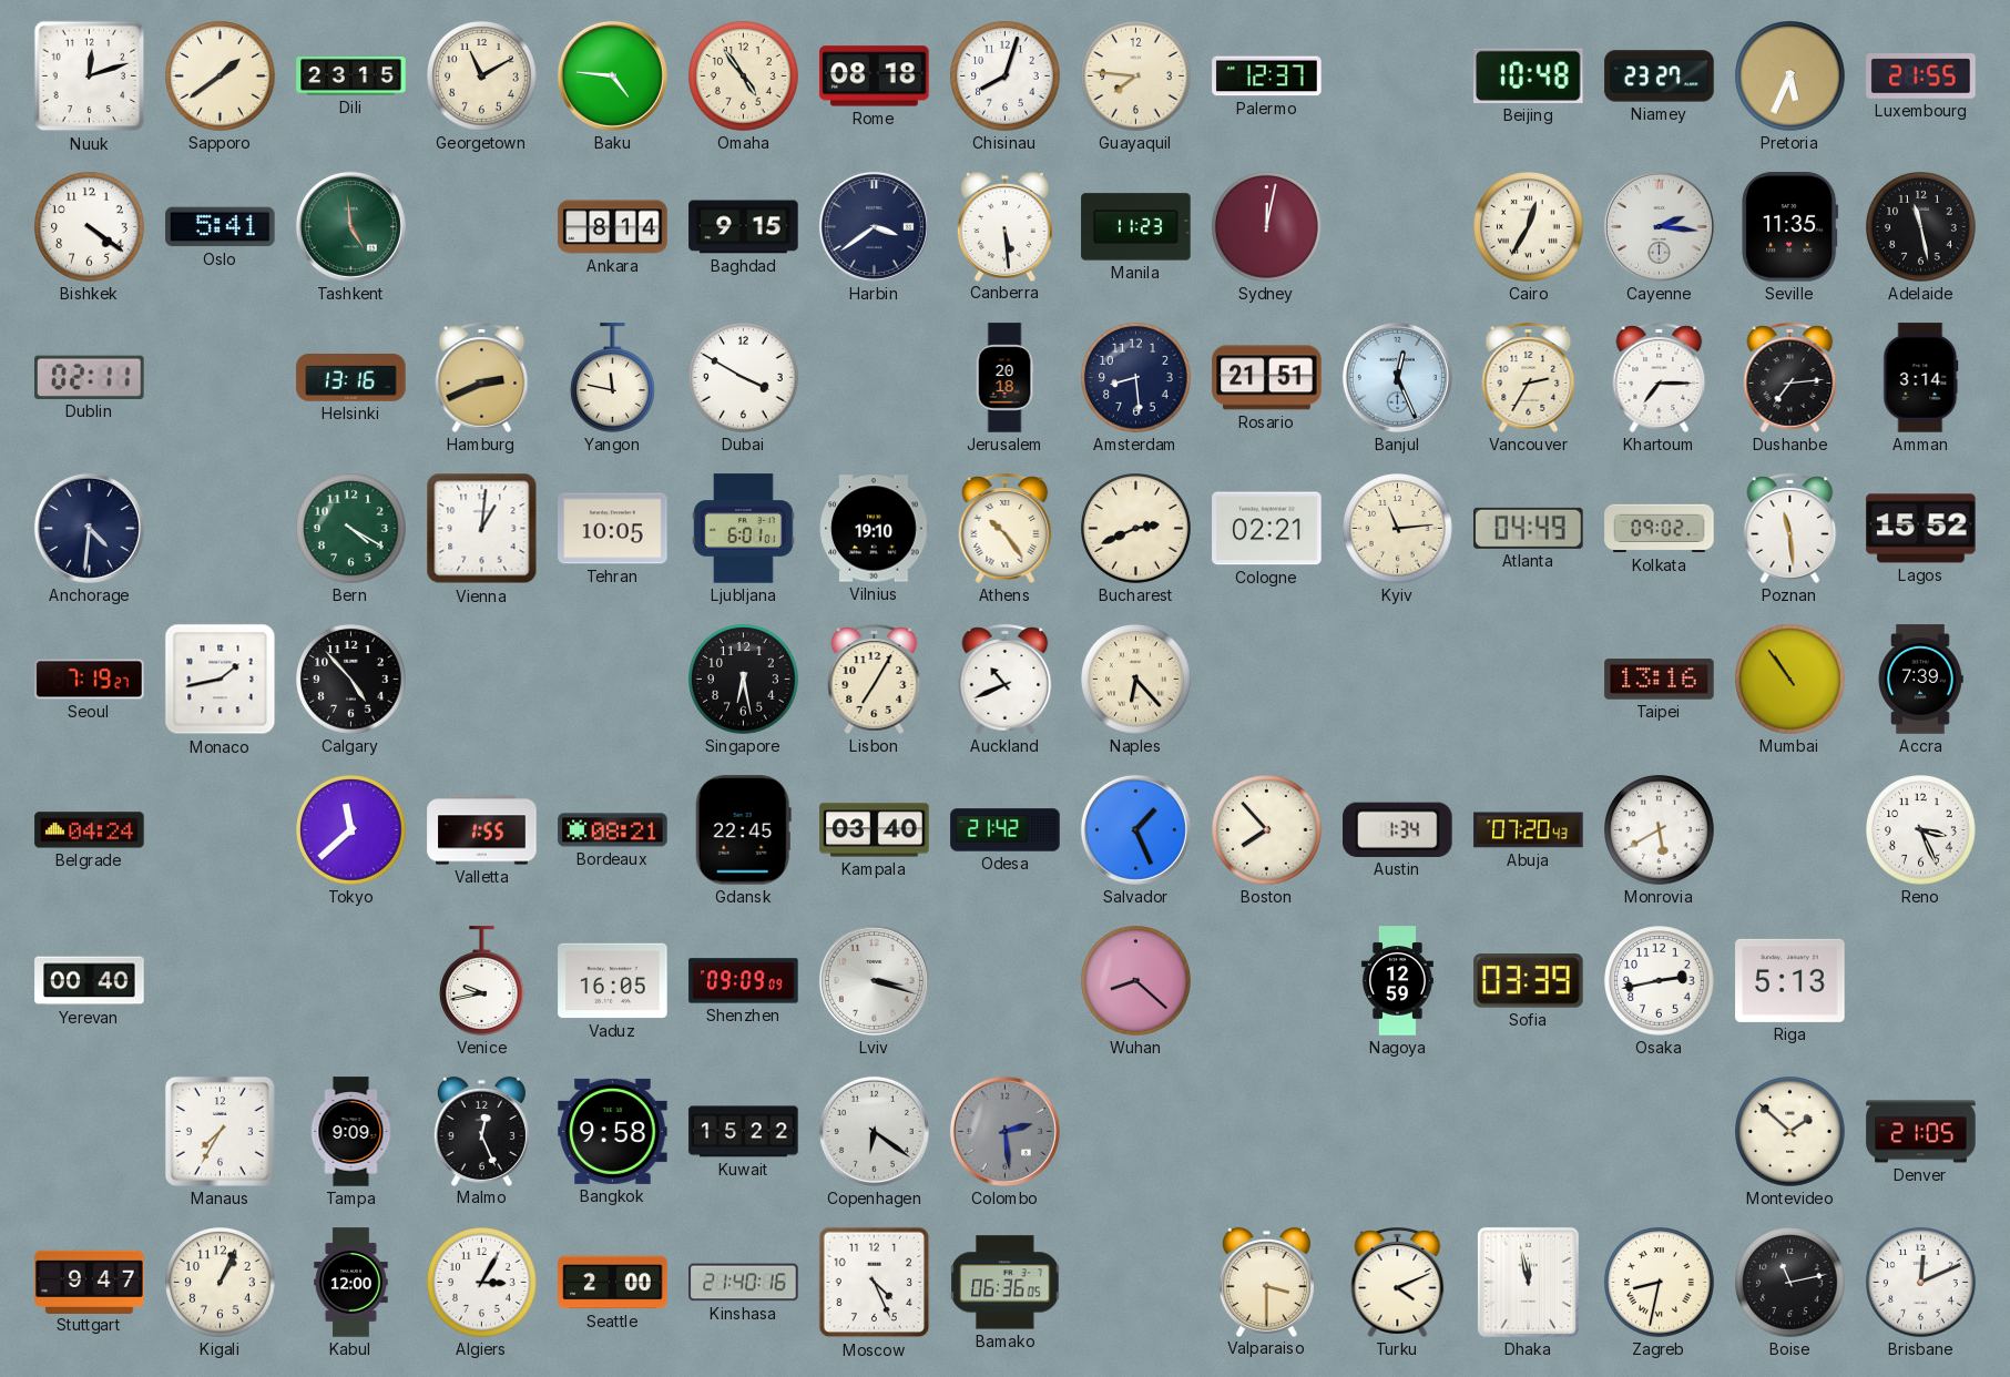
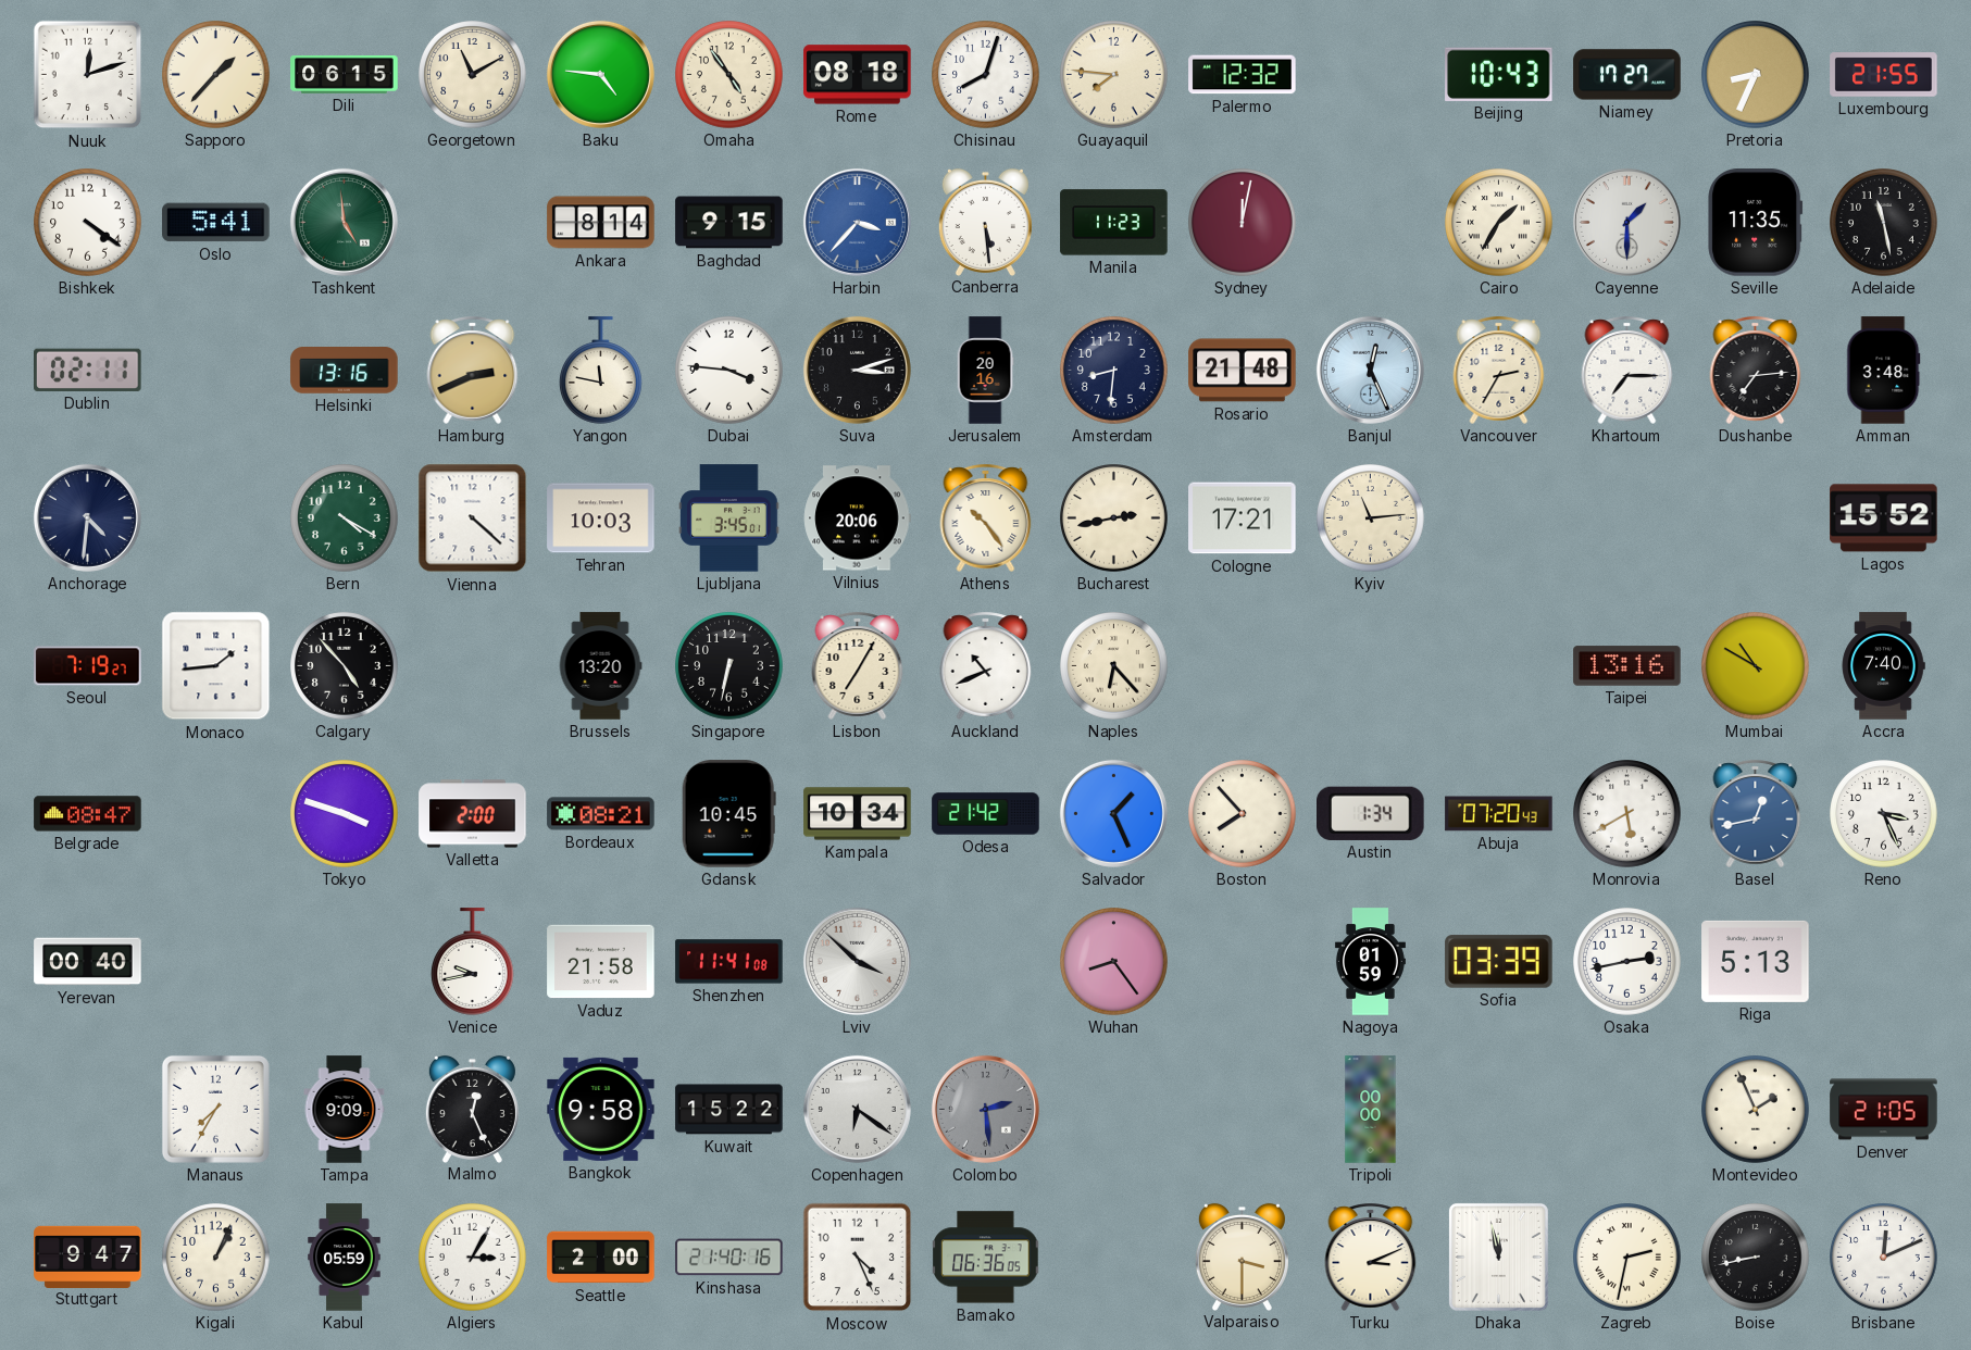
Sapporo: 1:39 -> 1:37 (216, 75)
Dili: 23:15 -> 06:15 (345, 75)
Palermo: 12:37 -> 12:32 (1243, 75)
Beijing: 10:48 -> 10:43 (1499, 74)
Niamey: 23:27 -> 17:27 (1627, 75)
Pretoria: 5:34 -> 8:34 (1756, 75)
Harbin: 3:39 -> 3:37 (857, 222)
Harbin dial: navy -> blue (857, 222)
Cairo: 12:35 -> 1:35 (1499, 223)
Cayenne: 2:16 -> 1:30 (1626, 222)
Dubai: 3:50 -> 3:46 (729, 371)
Suva: none -> 3:12 (857, 370)
Jerusalem: 20:18 -> 20:16 (985, 371)
Amsterdam: 8:29 -> 8:31 (1114, 371)
Rosario: 21:51 -> 21:48 (1243, 371)
Amman: 3:14 -> 3:48 (1884, 371)
Vienna: 1:01 -> 4:22 (473, 518)
Tehran: 10:05 -> 10:03 (601, 518)
Ljubljana: 6:01 -> 3:45 (729, 518)
Vilnius: 19:10 -> 20:06 (858, 518)
Bucharest: 2:41 -> 2:43 (1114, 518)
Cologne: 02:21 -> 17:21 (1243, 518)
Atlanta: 04:49 -> none (1529, 528)
Kolkata: 09:02 -> none (1660, 529)
Poznan: 11:29 -> none (1790, 528)
Monaco: 1:43 -> 1:44 (216, 666)
Brussels: none -> 13:20 (600, 666)
Singapore: 6:28 -> 6:32 (729, 666)
Mumbai: 10:54 -> 10:50 (1756, 666)
Accra: 7:39 -> 7:40 (1883, 666)
Belgrade: 04:24 -> 08:47 (88, 814)
Tokyo: 11:38 -> 3:48 (345, 814)
Valletta: 1:55 -> 2:00 (473, 814)
Gdansk: 22:45 -> 10:45 (728, 814)
Kampala: 03:40 -> 10:34 (858, 814)
Basel: none -> 12:43 (1756, 813)
Vaduz: 16:05 -> 21:58 (601, 962)
Shenzhen: 09:09 -> 11:41 (729, 962)
Lviv: 3:18 -> 3:52 (857, 961)
Wuhan: 8:22 -> 8:24 (1114, 962)
Nagoya: 12:59 -> 01:59 (1370, 962)
Tripoli: none -> 00:00 (1371, 1110)
Montevideo: 1:52 -> 1:56 (1756, 1110)
Kabul: 12:00 -> 05:59 (345, 1258)
Turku: 4:11 -> 3:11 (1371, 1257)
Zagreb: 8:32 -> 2:32 (1627, 1258)
Boise: 11:13 -> 8:43 (1756, 1258)
